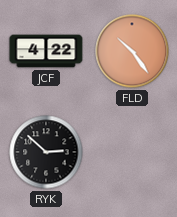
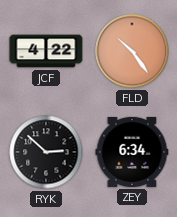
ZEY: none -> 6:34 (132, 152)
